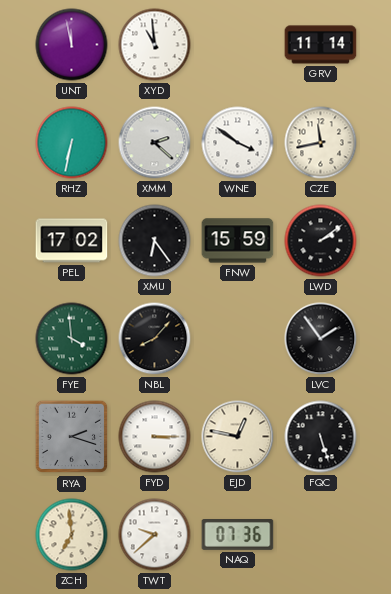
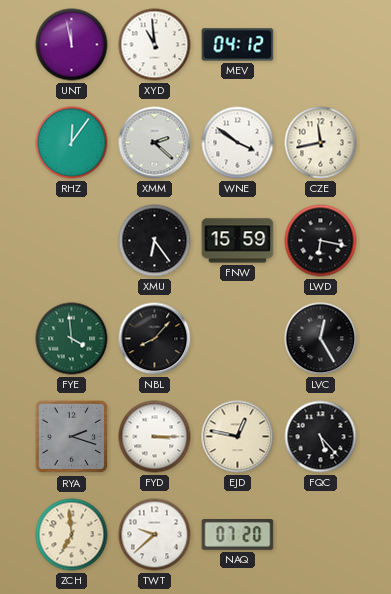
MEV: none -> 04:12 (238, 45)
GRV: 11:14 -> none (321, 45)
RHZ: 6:32 -> 12:06 (72, 143)
PEL: 17:02 -> none (72, 241)
LWD: 2:09 -> 6:17 (321, 241)
LVC: 1:54 -> 12:25 (321, 339)
FQC: 5:27 -> 5:23 (321, 437)
NAQ: 07:36 -> 07:20 (238, 535)
